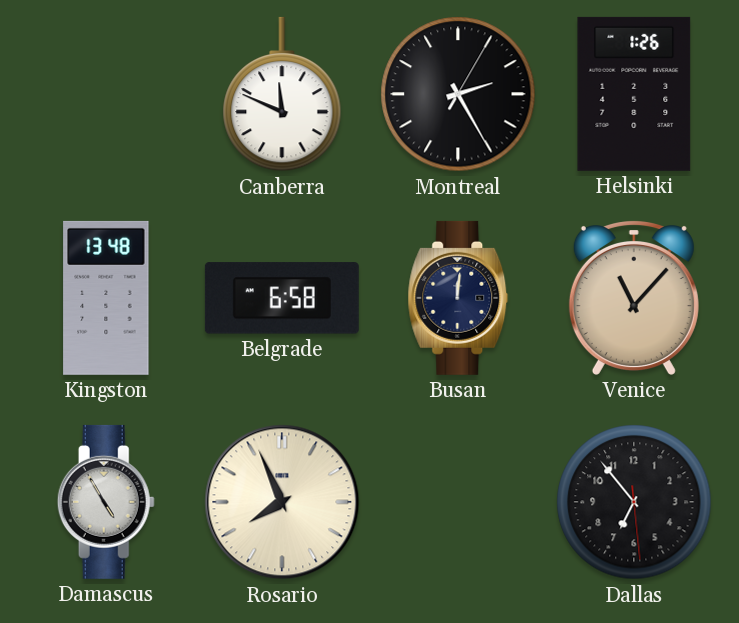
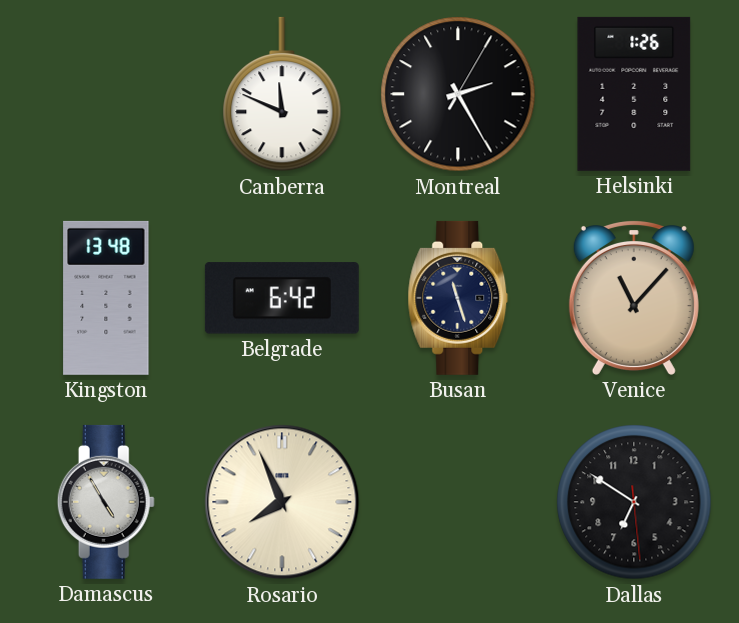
Belgrade: 6:58 -> 6:42 (282, 298)
Busan: 12:01 -> 11:27 (458, 298)
Dallas: 6:53 -> 6:50 (634, 502)
